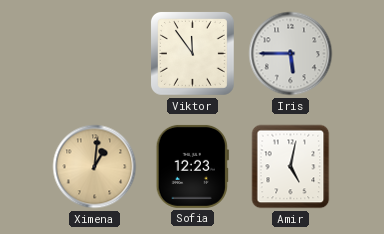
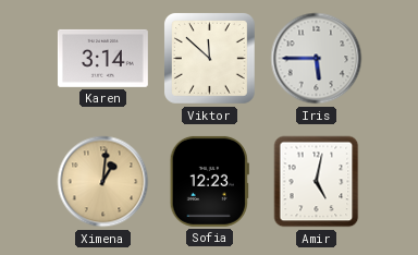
Karen: none -> 3:14 (102, 58)
Viktor: 11:54 -> 11:52 (209, 58)
